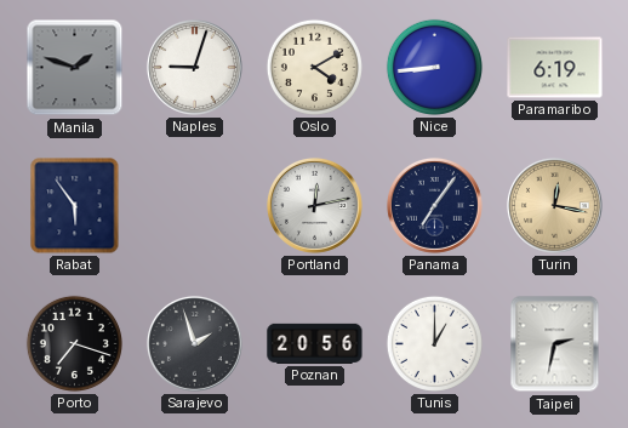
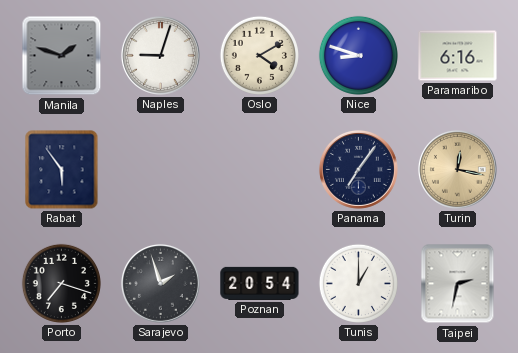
Nice: 8:44 -> 8:48 (358, 55)
Paramaribo: 6:19 -> 6:16 (458, 56)
Portland: 12:13 -> none (314, 205)
Poznan: 20:56 -> 20:54 (260, 283)
